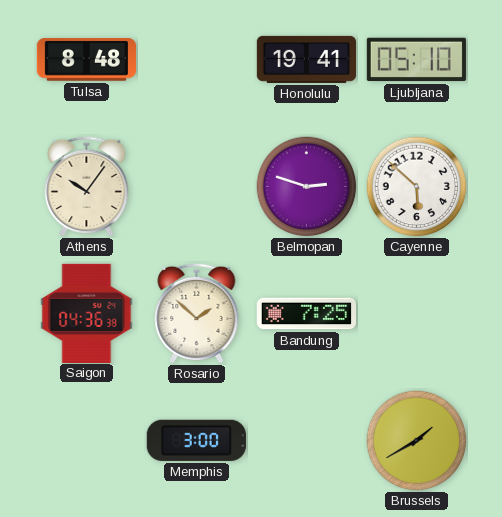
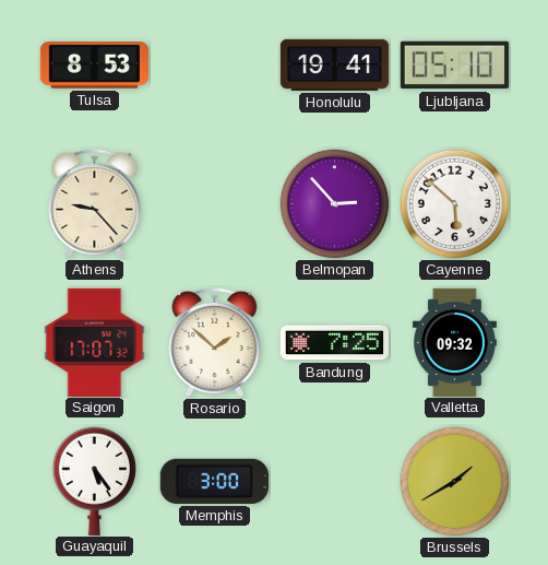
Tulsa: 8:48 -> 8:53 (94, 66)
Athens: 10:06 -> 9:23 (95, 203)
Belmopan: 2:48 -> 2:53 (335, 204)
Saigon: 04:36 -> 17:07 (95, 342)
Valletta: none -> 09:32 (454, 342)
Guayaquil: none -> 5:24 (95, 481)
